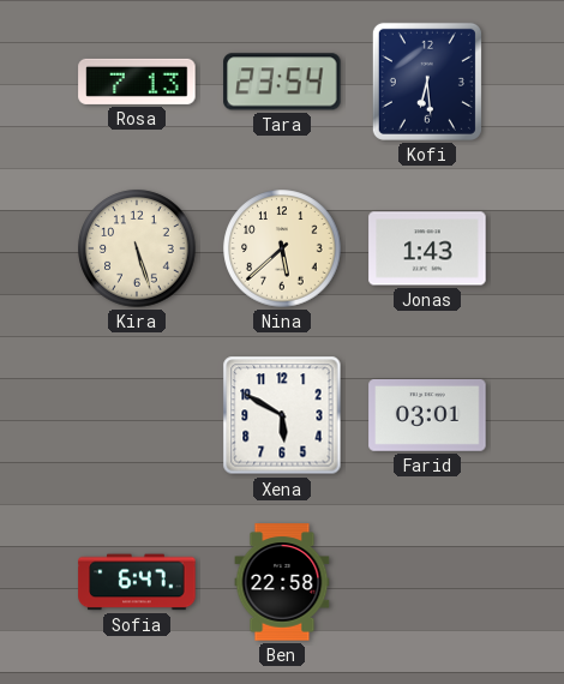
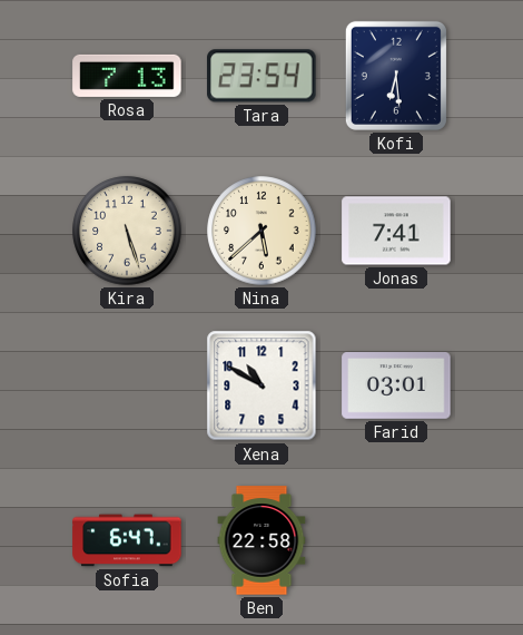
Jonas: 1:43 -> 7:41 (396, 231)
Xena: 5:50 -> 10:50 (261, 385)
